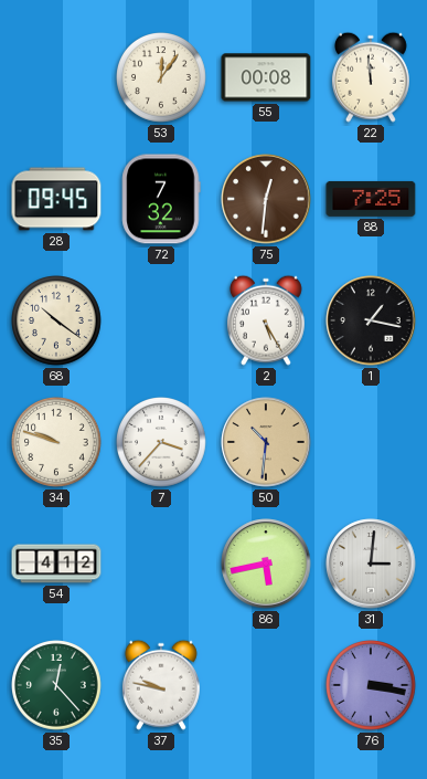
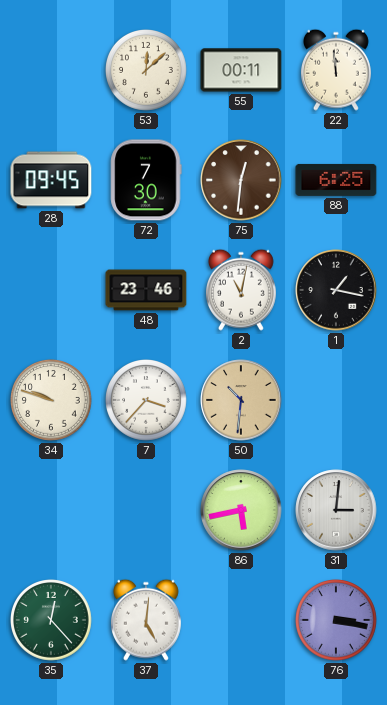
53: 12:06 -> 12:08 (147, 71)
55: 00:08 -> 00:11 (241, 70)
72: 7:32 -> 7:30 (146, 180)
88: 7:25 -> 6:25 (336, 180)
68: 10:21 -> none (57, 322)
48: none -> 23:46 (146, 290)
2: 5:25 -> 11:02 (241, 290)
54: 4:12 -> none (56, 564)
37: 9:47 -> 5:01 (146, 620)
